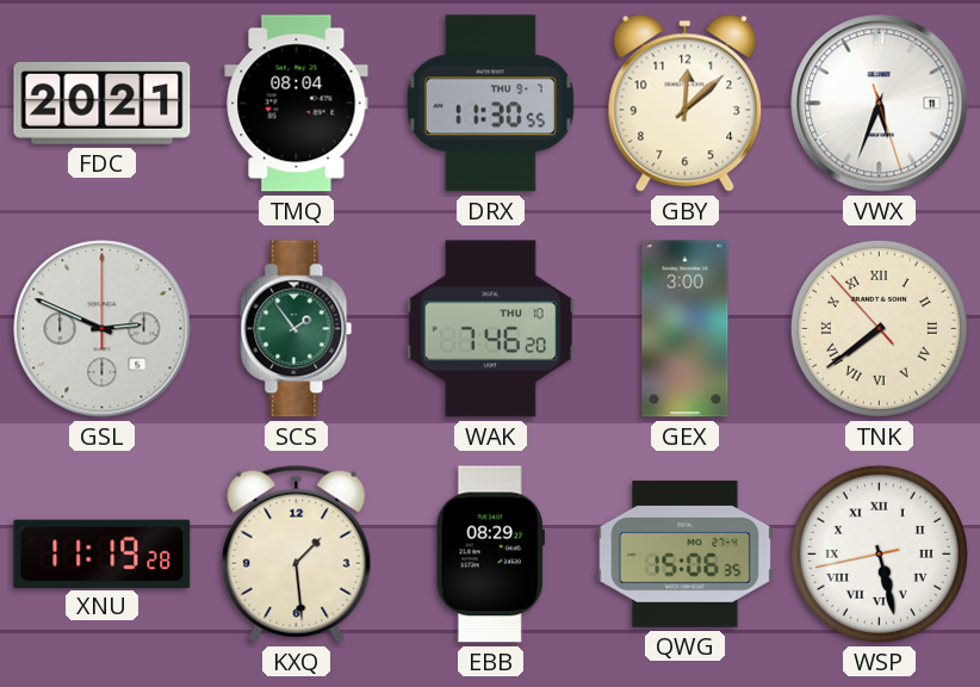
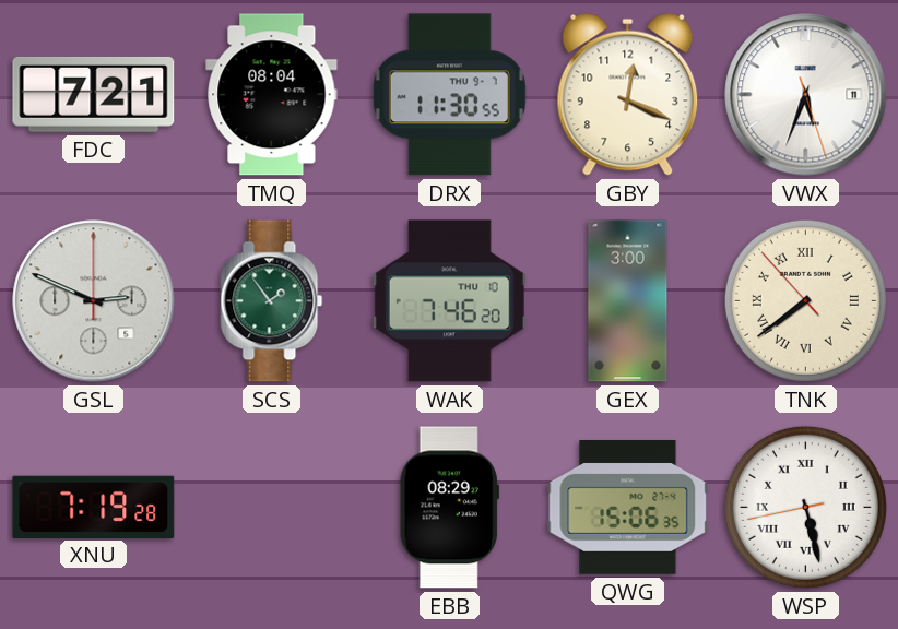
FDC: 20:21 -> 7:21 (94, 94)
GBY: 12:08 -> 12:19 (628, 94)
XNU: 11:19 -> 7:19 (94, 507)
KXQ: 1:29 -> none (297, 553)
